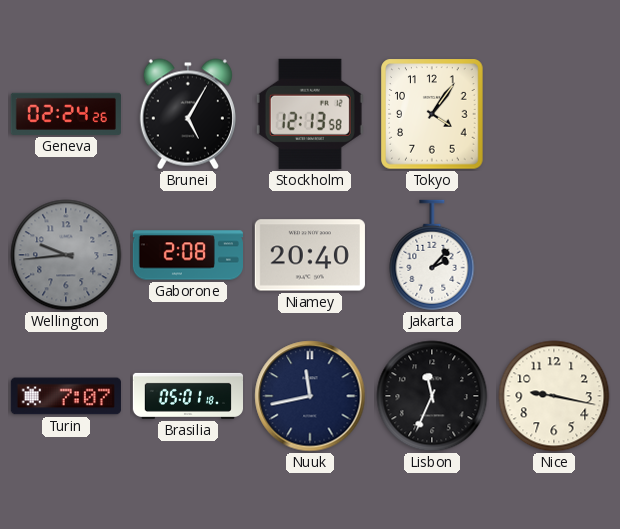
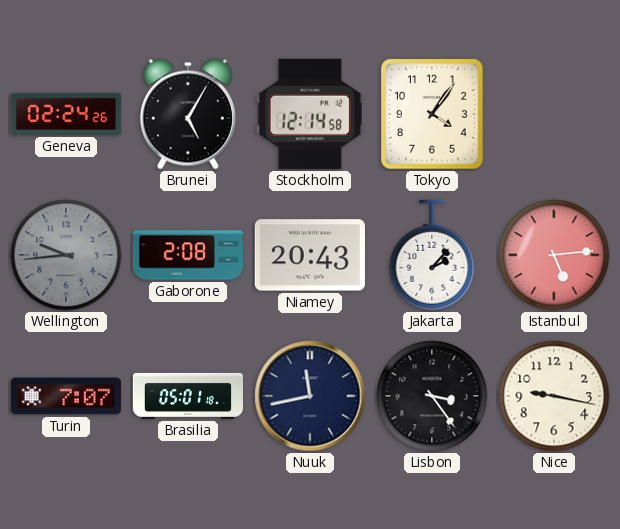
Stockholm: 12:13 -> 12:14 (310, 114)
Niamey: 20:40 -> 20:43 (310, 255)
Istanbul: none -> 5:14 (554, 255)
Lisbon: 11:34 -> 3:24 (432, 396)
